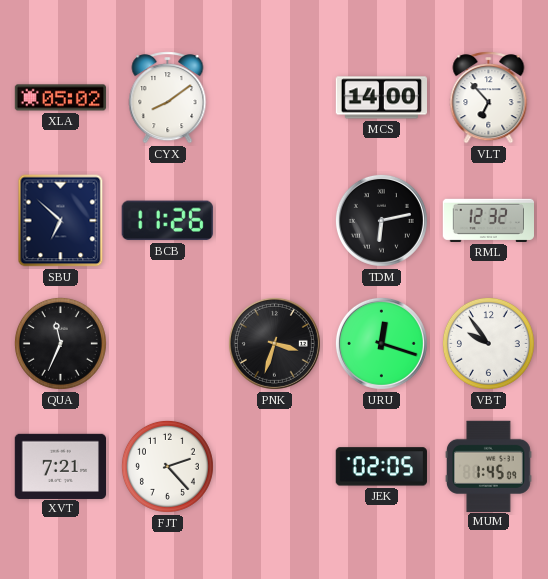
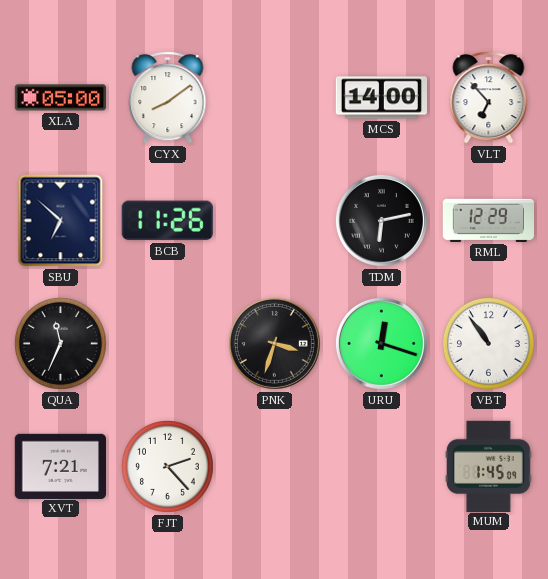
XLA: 05:02 -> 05:00 (61, 98)
RML: 12:32 -> 12:29 (488, 220)
VBT: 9:54 -> 10:54 (488, 343)
JEK: 02:05 -> none (381, 467)
